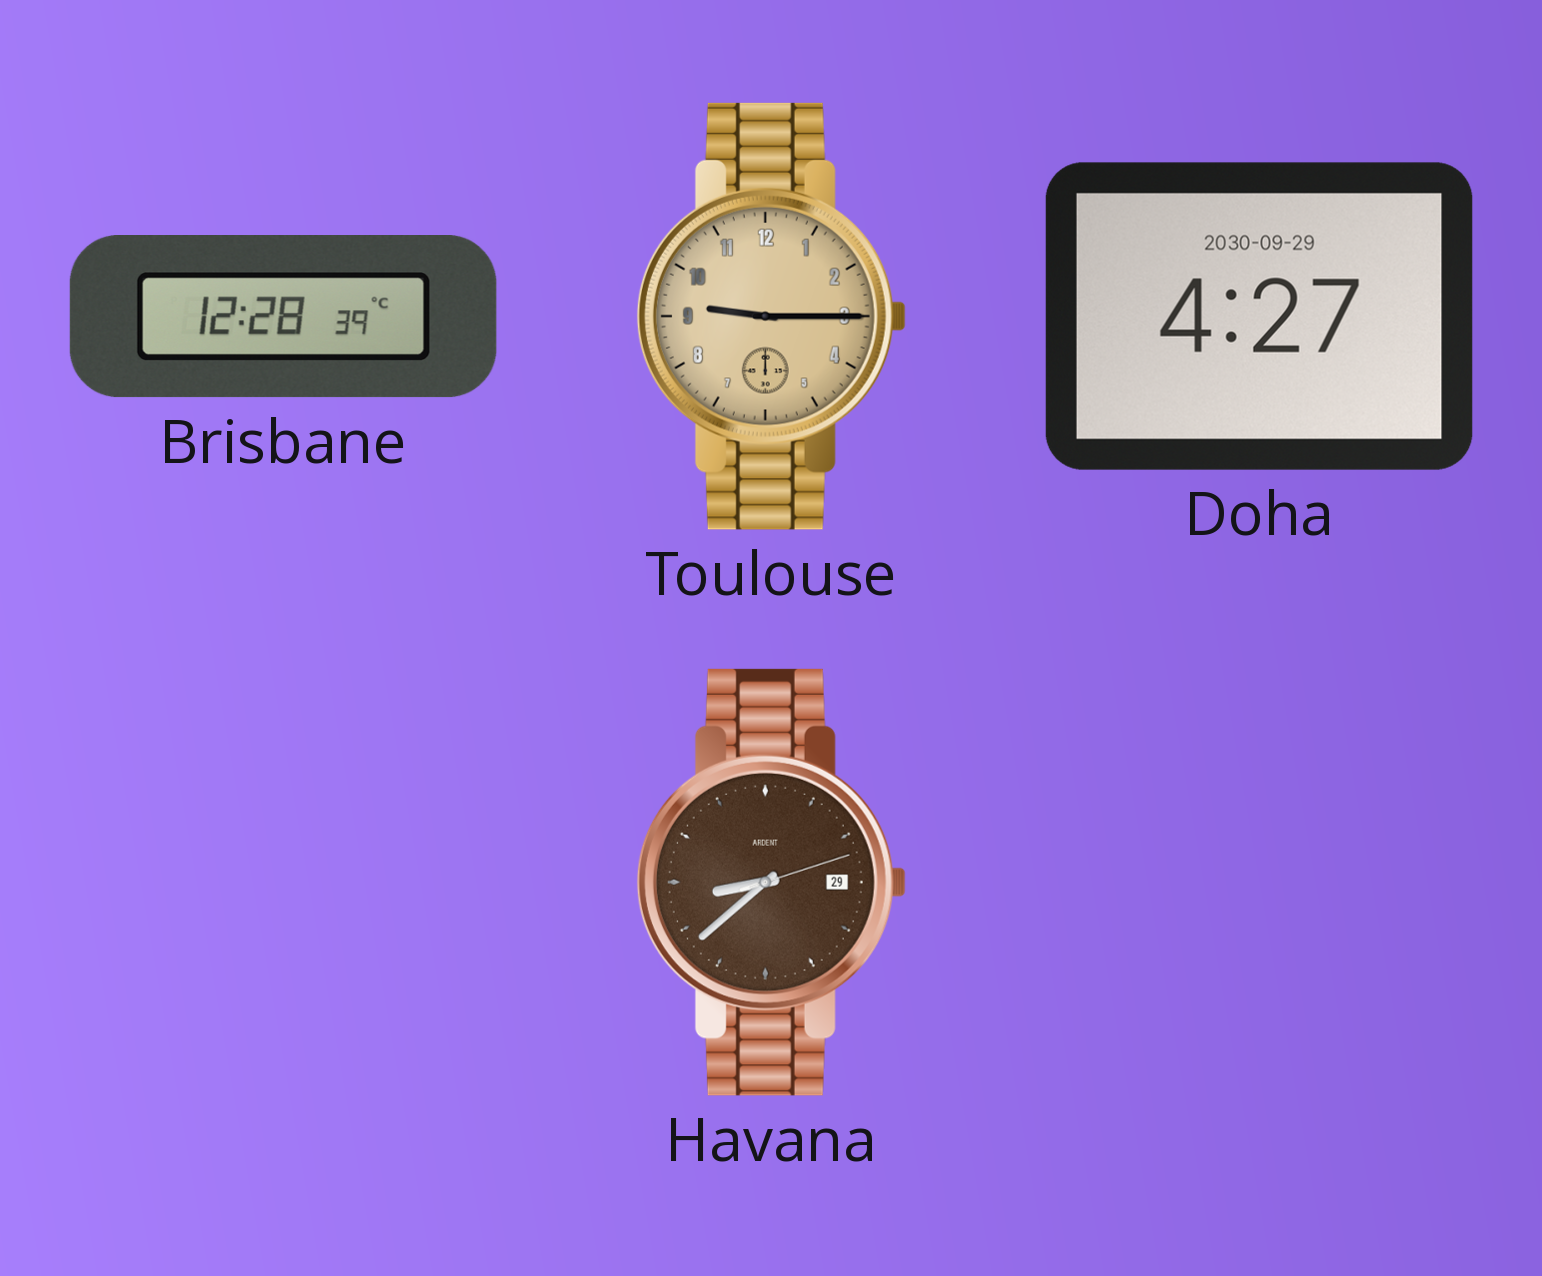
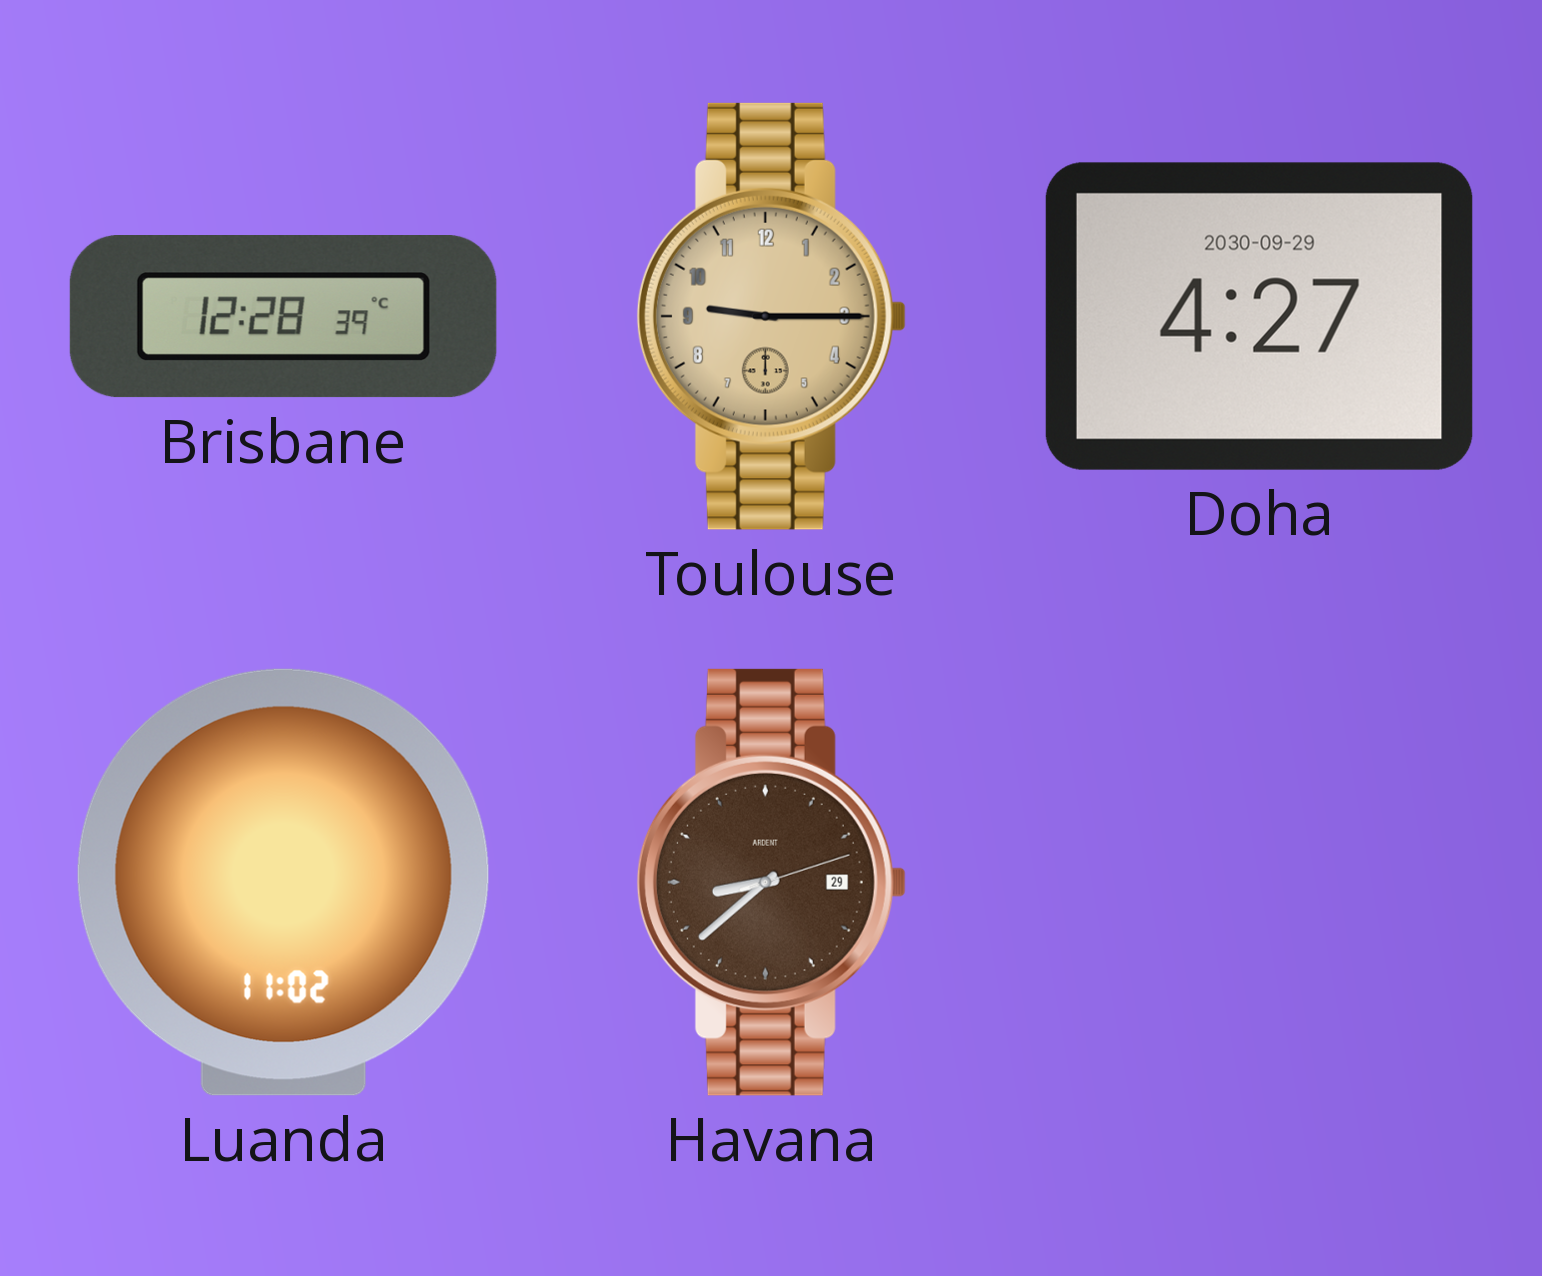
Luanda: none -> 11:02 (283, 882)
